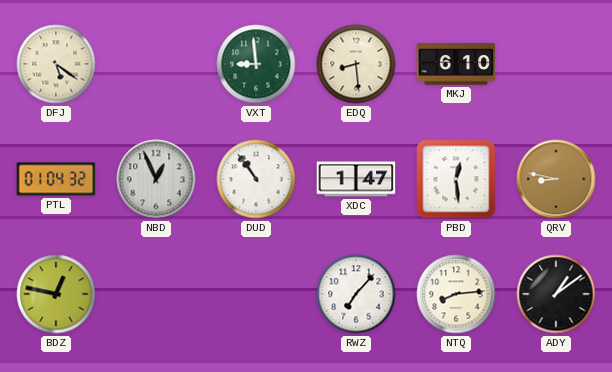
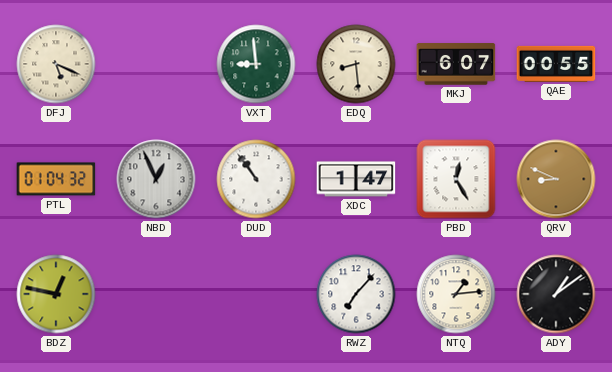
DFJ: 5:21 -> 5:19 (56, 64)
MKJ: 6:10 -> 6:07 (456, 64)
QAE: none -> 00:55 (556, 64)
PBD: 12:29 -> 12:25 (456, 179)
QRV: 8:47 -> 8:49 (556, 179)
NTQ: 8:14 -> 1:14 (456, 294)
